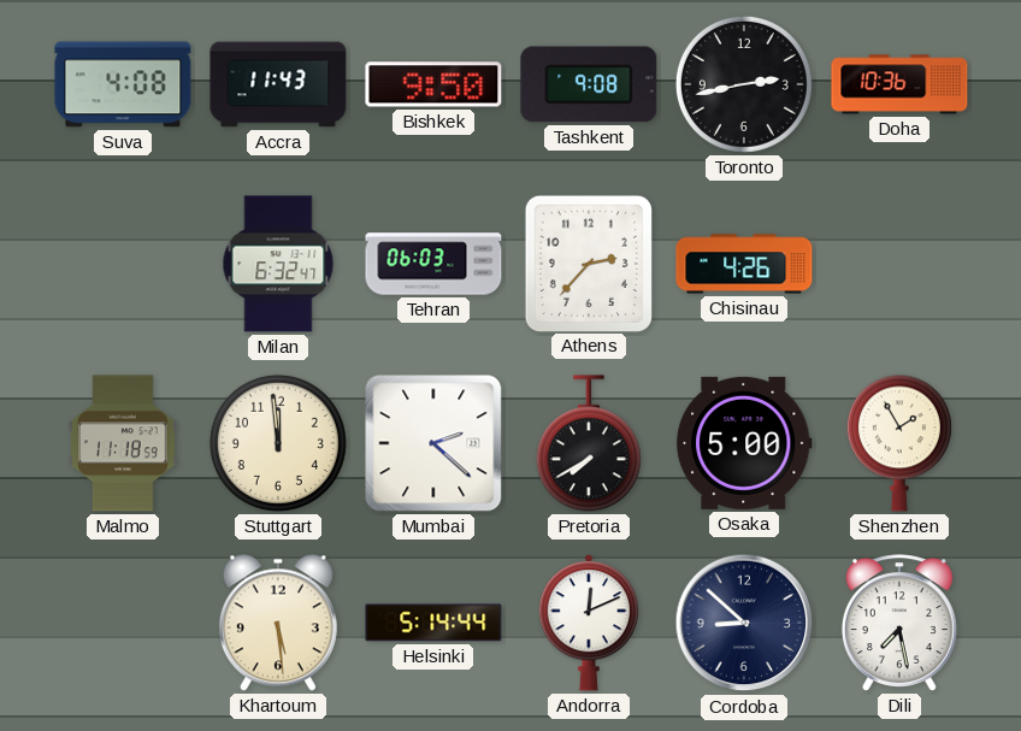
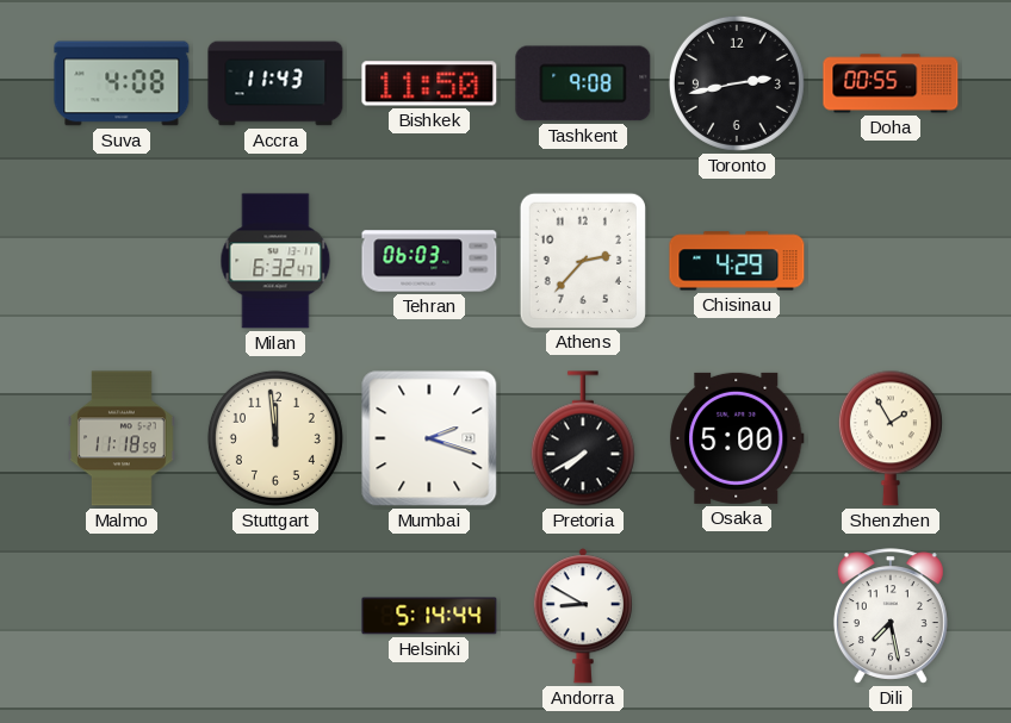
Bishkek: 9:50 -> 11:50 (429, 83)
Doha: 10:36 -> 00:55 (891, 83)
Chisinau: 4:26 -> 4:29 (737, 261)
Mumbai: 2:22 -> 2:18 (429, 438)
Khartoum: 5:29 -> none (278, 623)
Andorra: 12:11 -> 8:50 (583, 616)
Cordoba: 8:52 -> none (744, 623)
